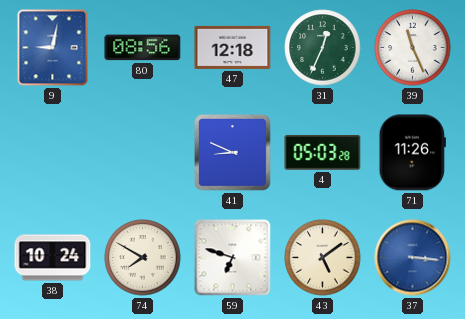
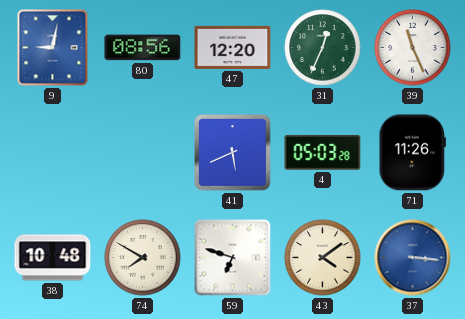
47: 12:18 -> 12:20 (233, 47)
41: 8:49 -> 5:41 (233, 153)
38: 10:24 -> 10:48 (53, 258)
43: 5:09 -> 4:09 (323, 258)
